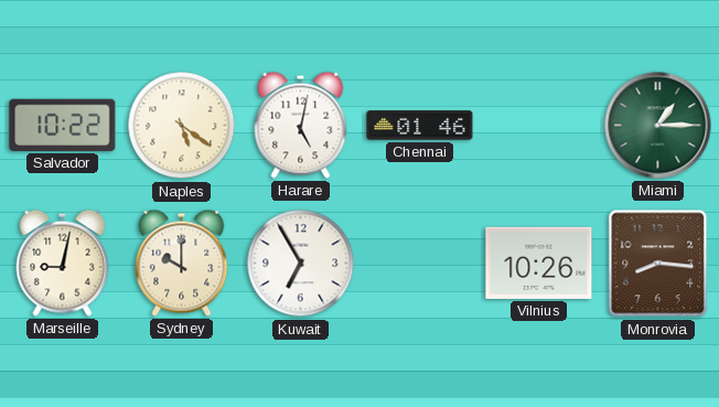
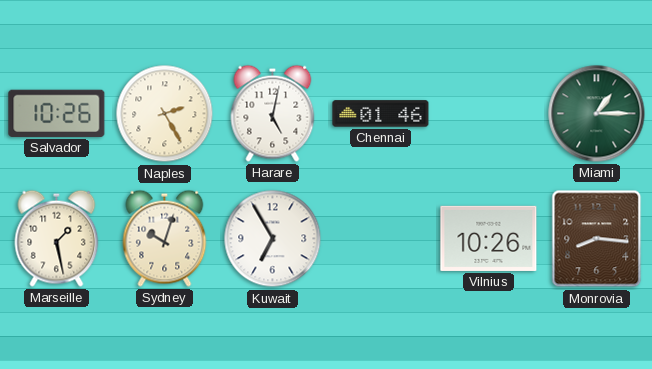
Salvador: 10:22 -> 10:26 (57, 113)
Naples: 5:21 -> 2:25 (165, 114)
Marseille: 9:02 -> 1:28 (57, 238)
Sydney: 10:00 -> 10:03 (165, 238)
